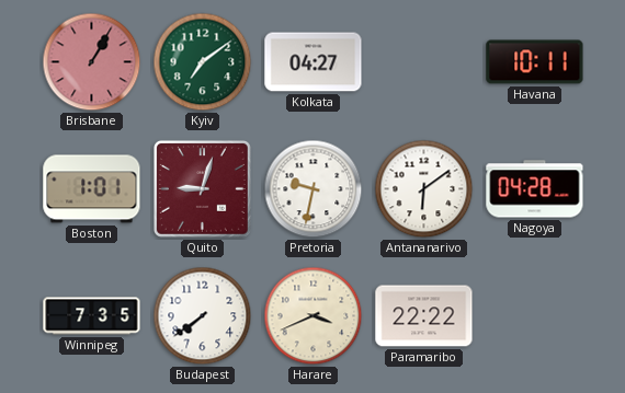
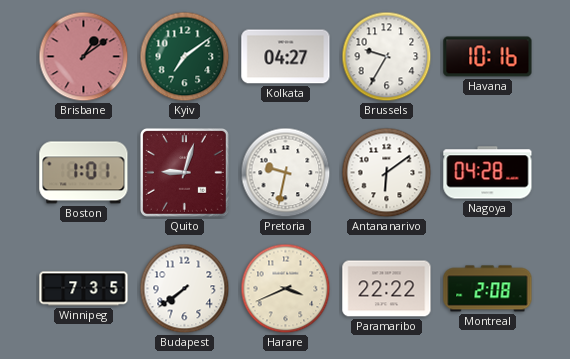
Brisbane: 1:05 -> 1:09 (84, 57)
Brussels: none -> 9:35 (387, 57)
Havana: 10:11 -> 10:16 (488, 57)
Montreal: none -> 2:08 (488, 289)
